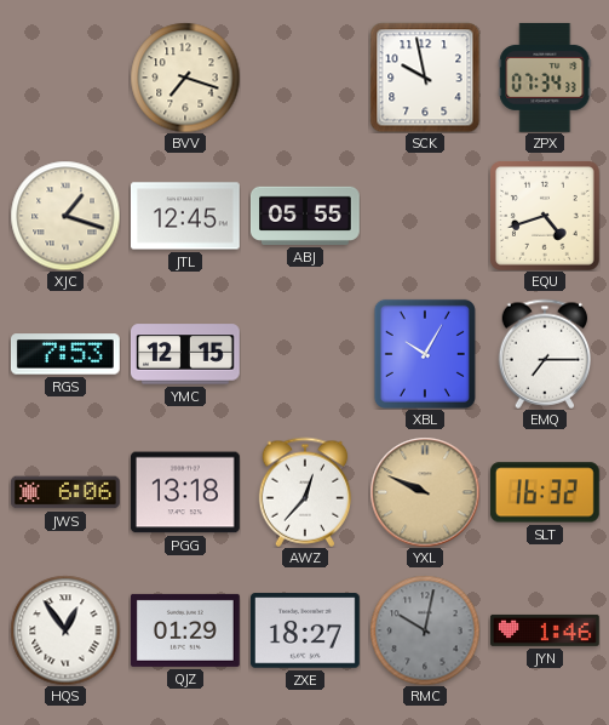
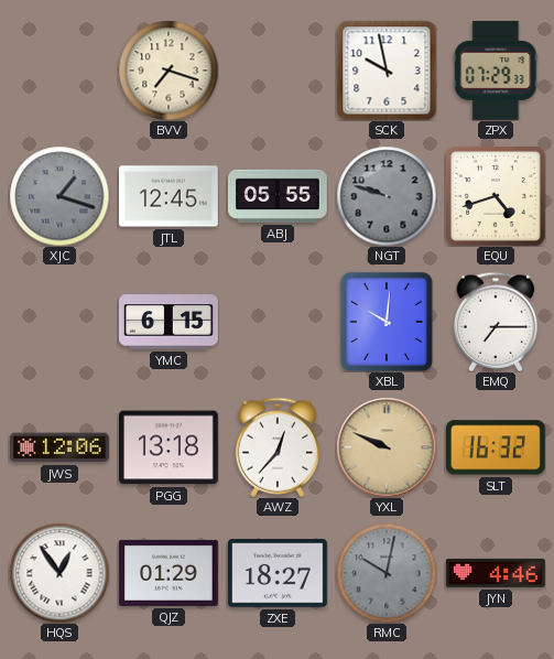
ZPX: 07:34 -> 07:29 (496, 71)
XJC dial: cream -> grey (59, 196)
NGT: none -> 9:48 (387, 196)
RGS: 7:53 -> none (65, 354)
YMC: 12:15 -> 6:15 (169, 322)
XBL: 10:05 -> 10:01 (387, 322)
JWS: 6:06 -> 12:06 (59, 447)
JYN: 1:46 -> 4:46 (496, 573)
